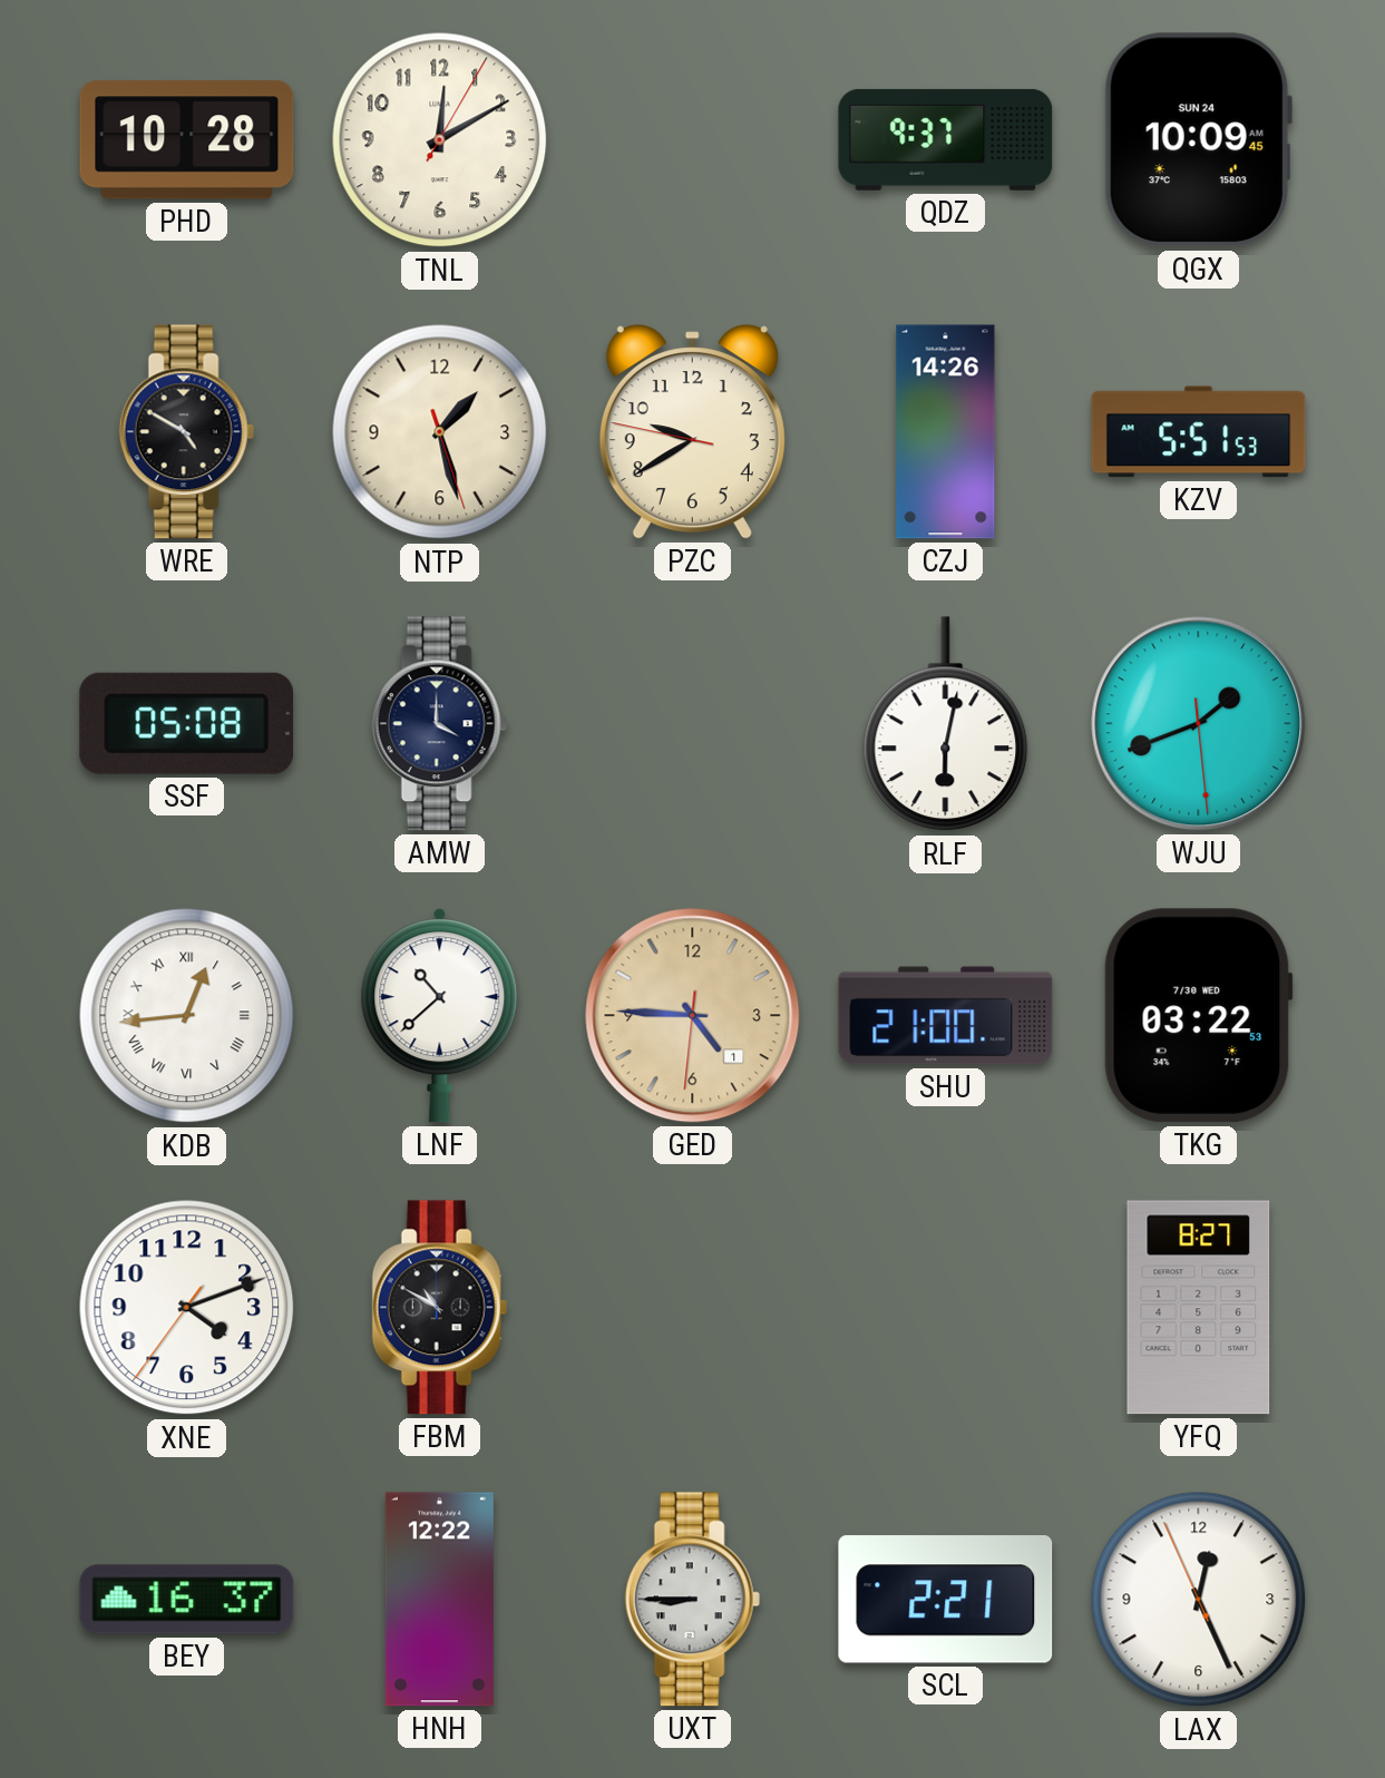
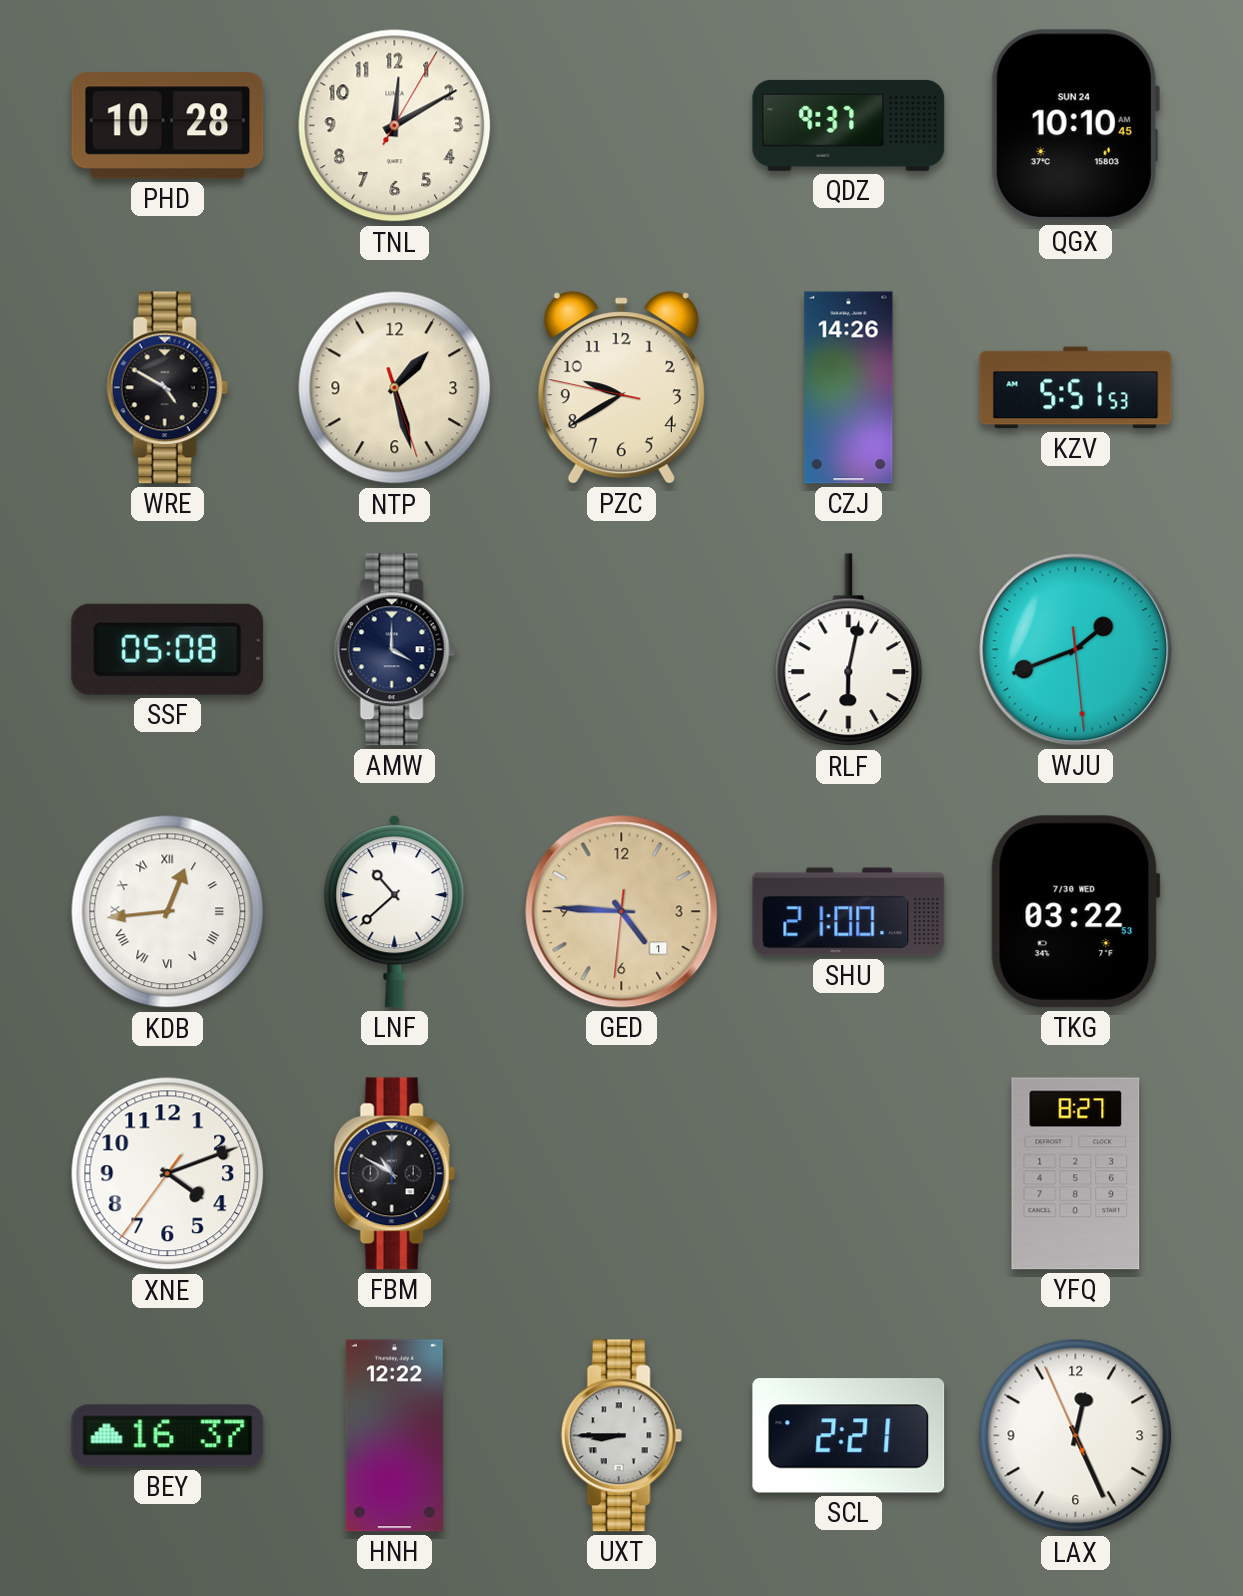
QGX: 10:09 -> 10:10 (1075, 126)
